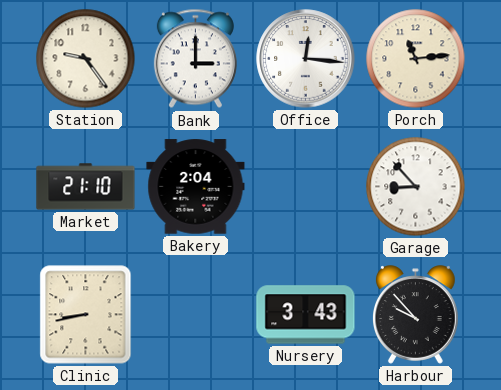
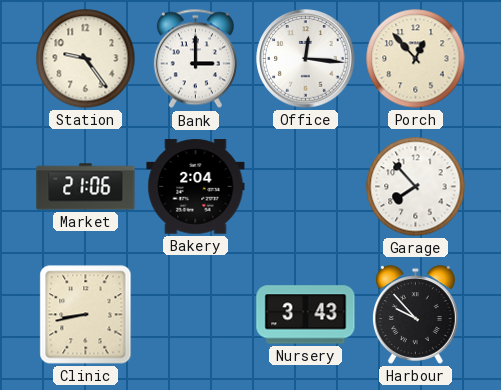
Porch: 11:14 -> 12:53 (416, 59)
Market: 21:10 -> 21:06 (86, 187)
Garage: 8:53 -> 7:53 (416, 187)
